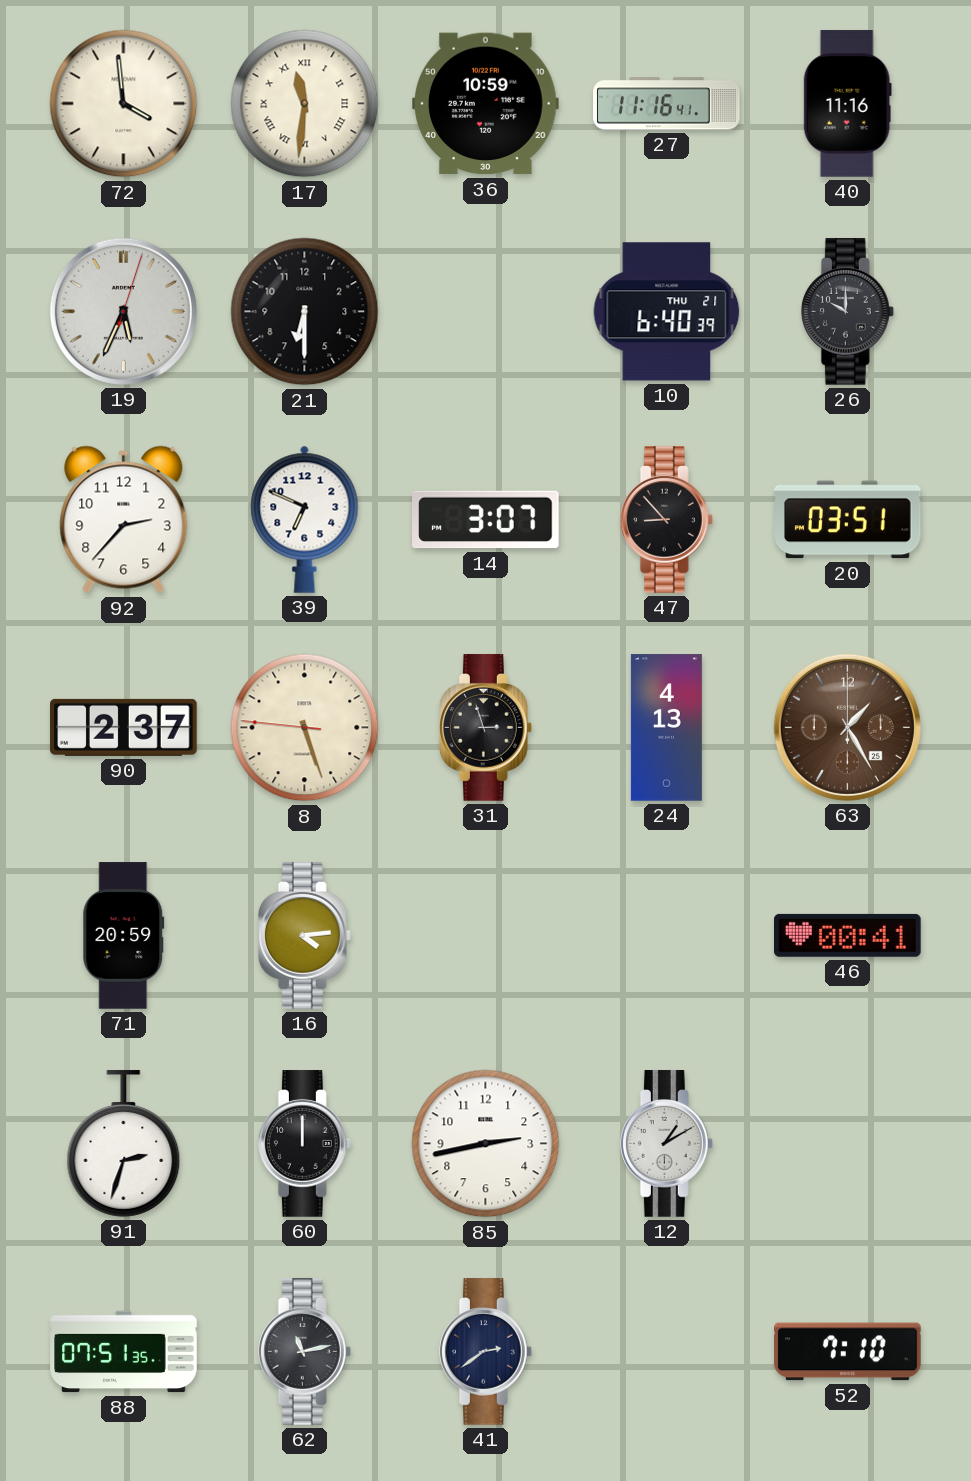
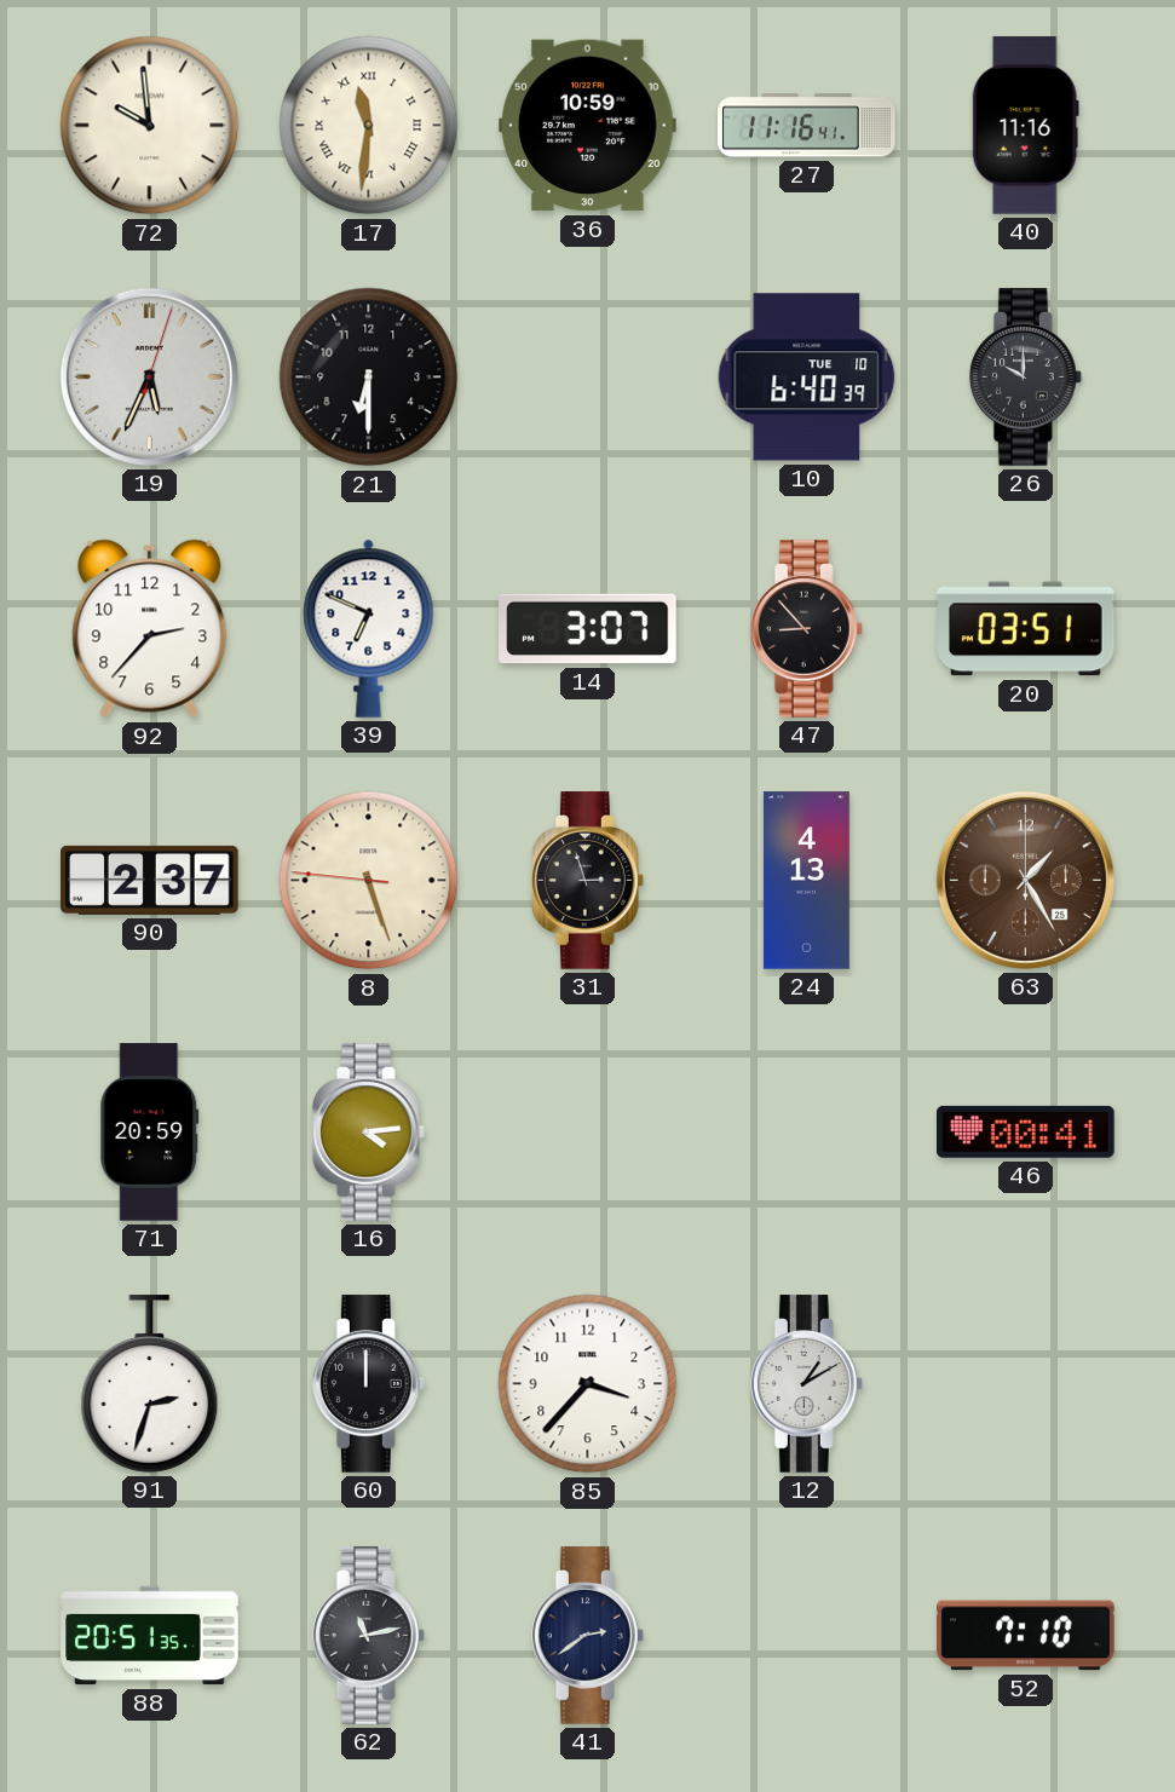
72: 3:59 -> 9:59 (150, 126)
10 date: THU 21 -> TUE 10 (807, 378)
85: 2:43 -> 3:37 (588, 1384)
88: 07:51 -> 20:51 (150, 1636)
